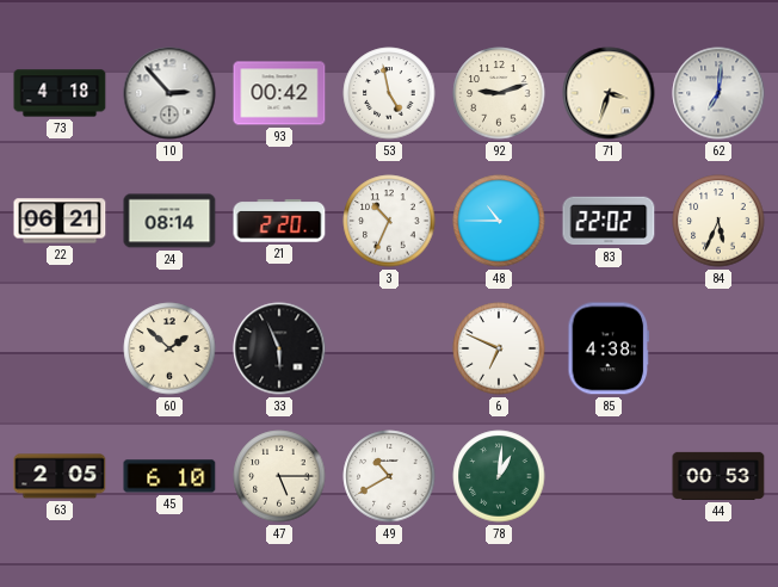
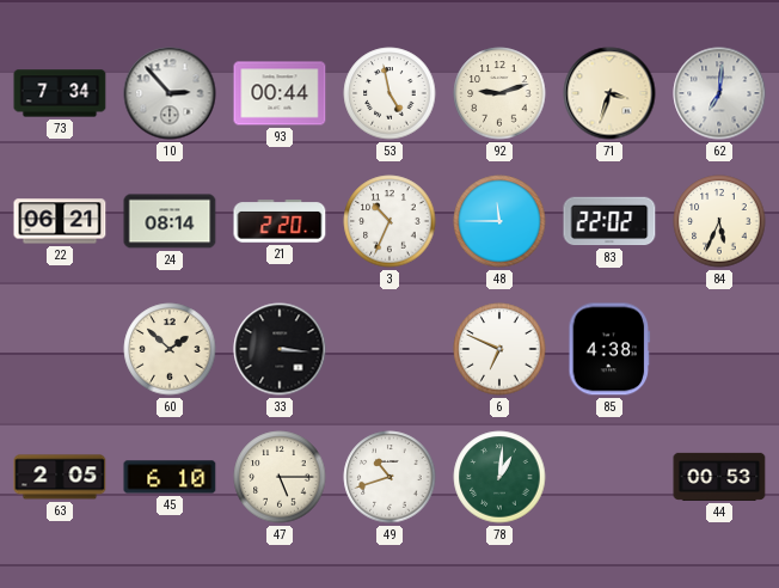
73: 4:18 -> 7:34 (60, 93)
93: 00:42 -> 00:44 (280, 93)
48: 10:45 -> 11:45 (499, 221)
33: 5:56 -> 3:16 (280, 349)
49: 10:40 -> 10:42 (390, 477)
